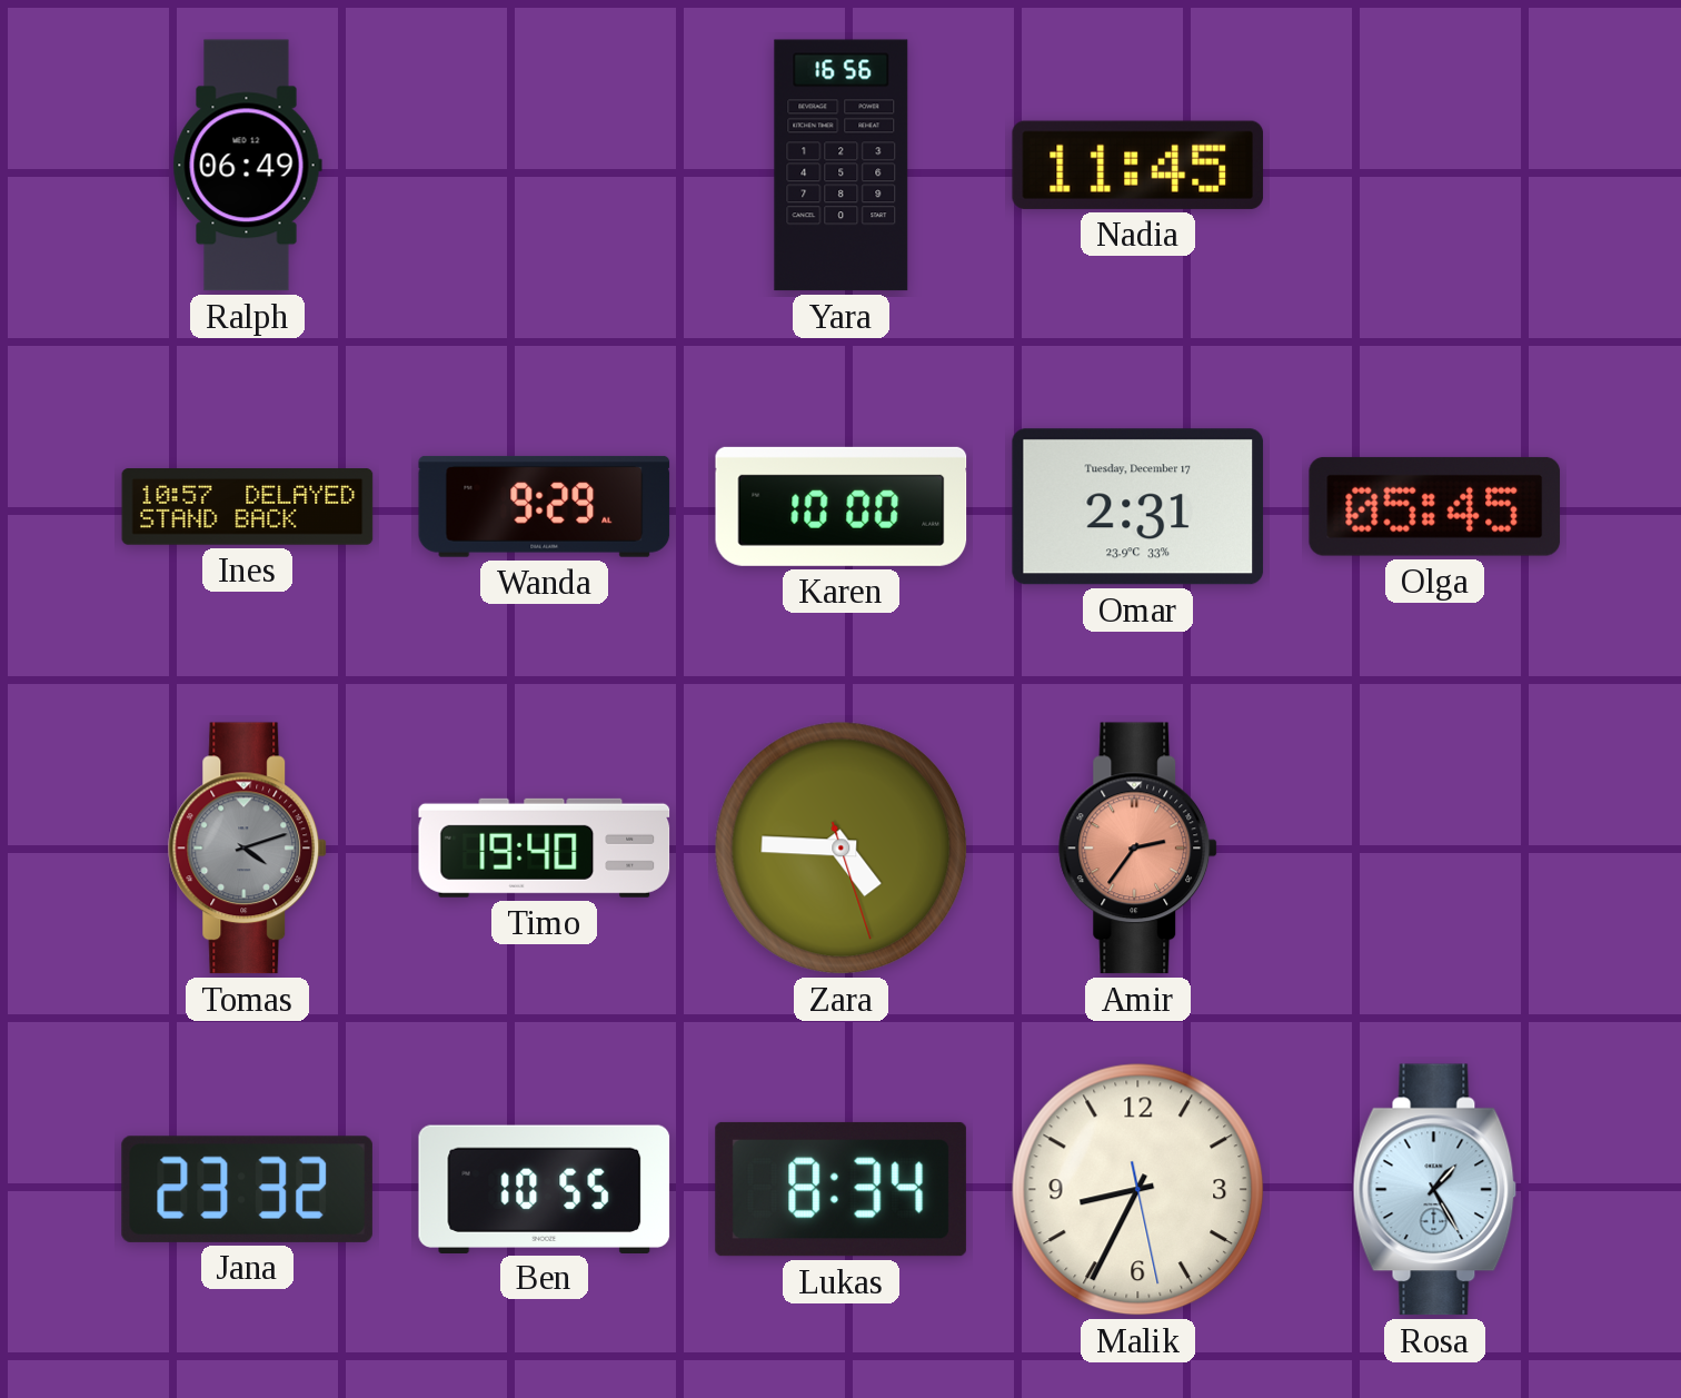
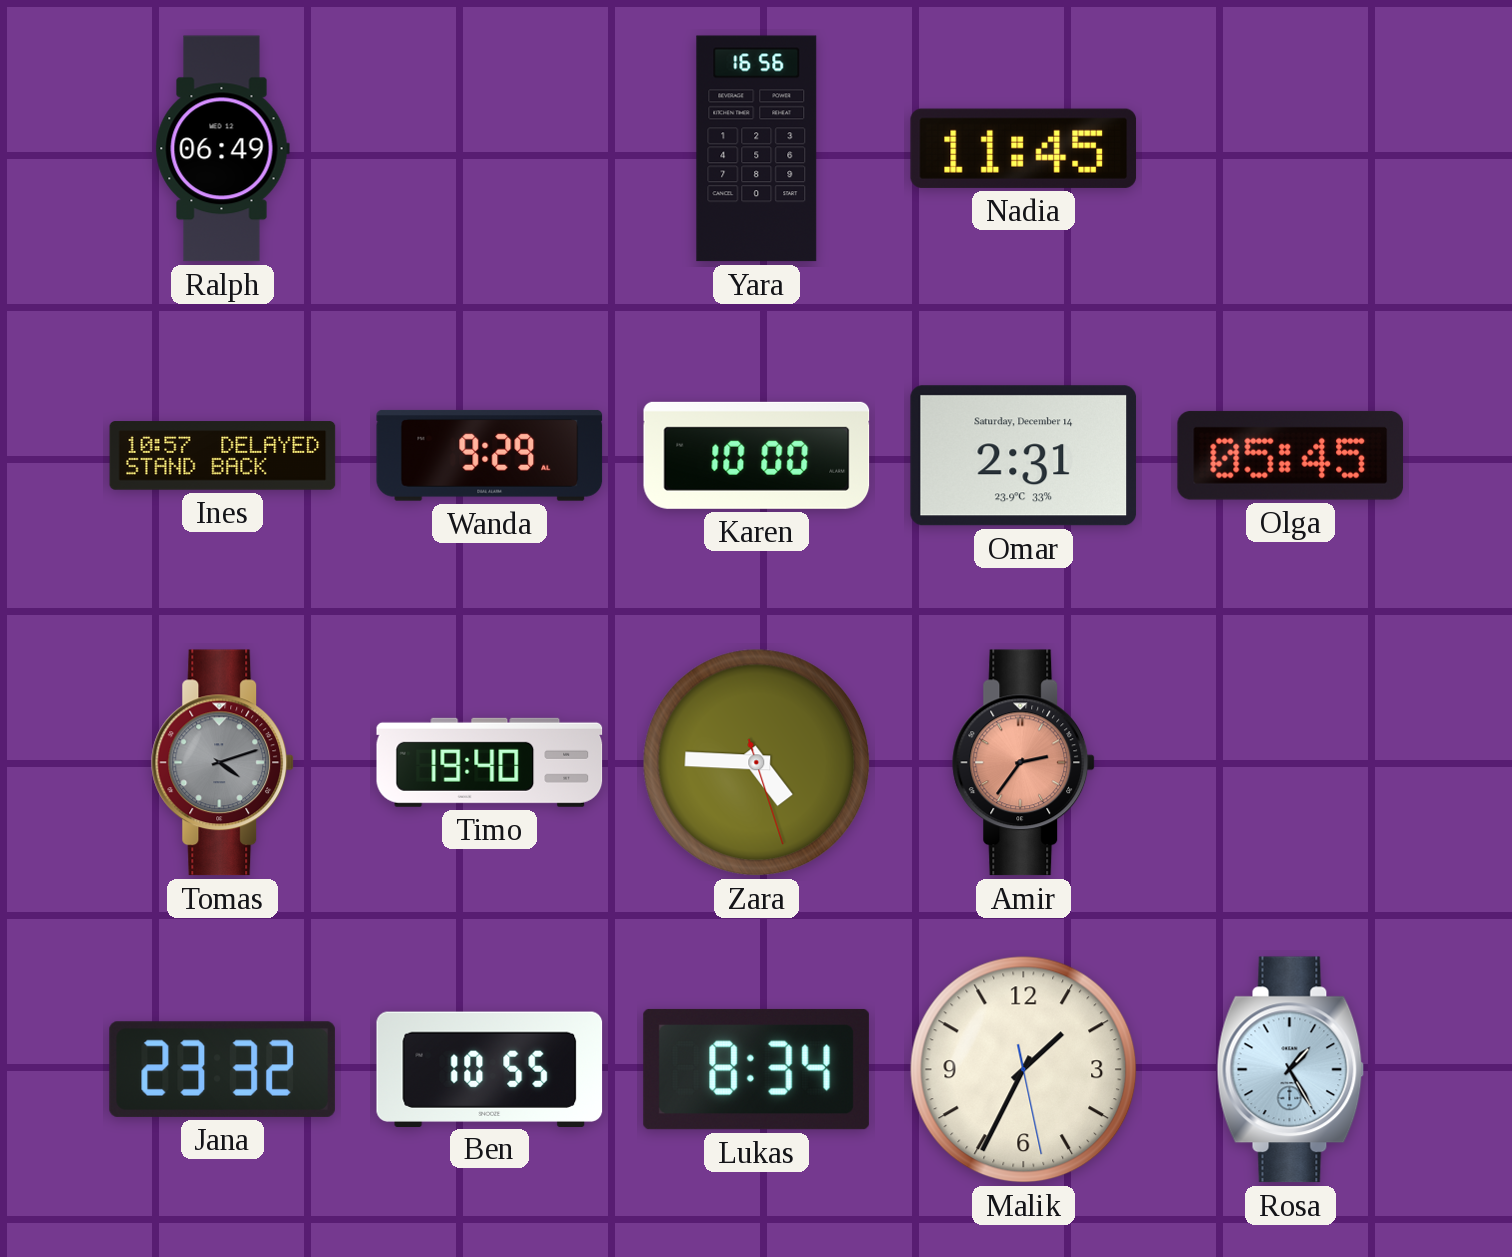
Omar date: Tuesday, December 17 -> Saturday, December 14 (1024, 456)
Malik: 8:34 -> 1:34 (1024, 1070)
